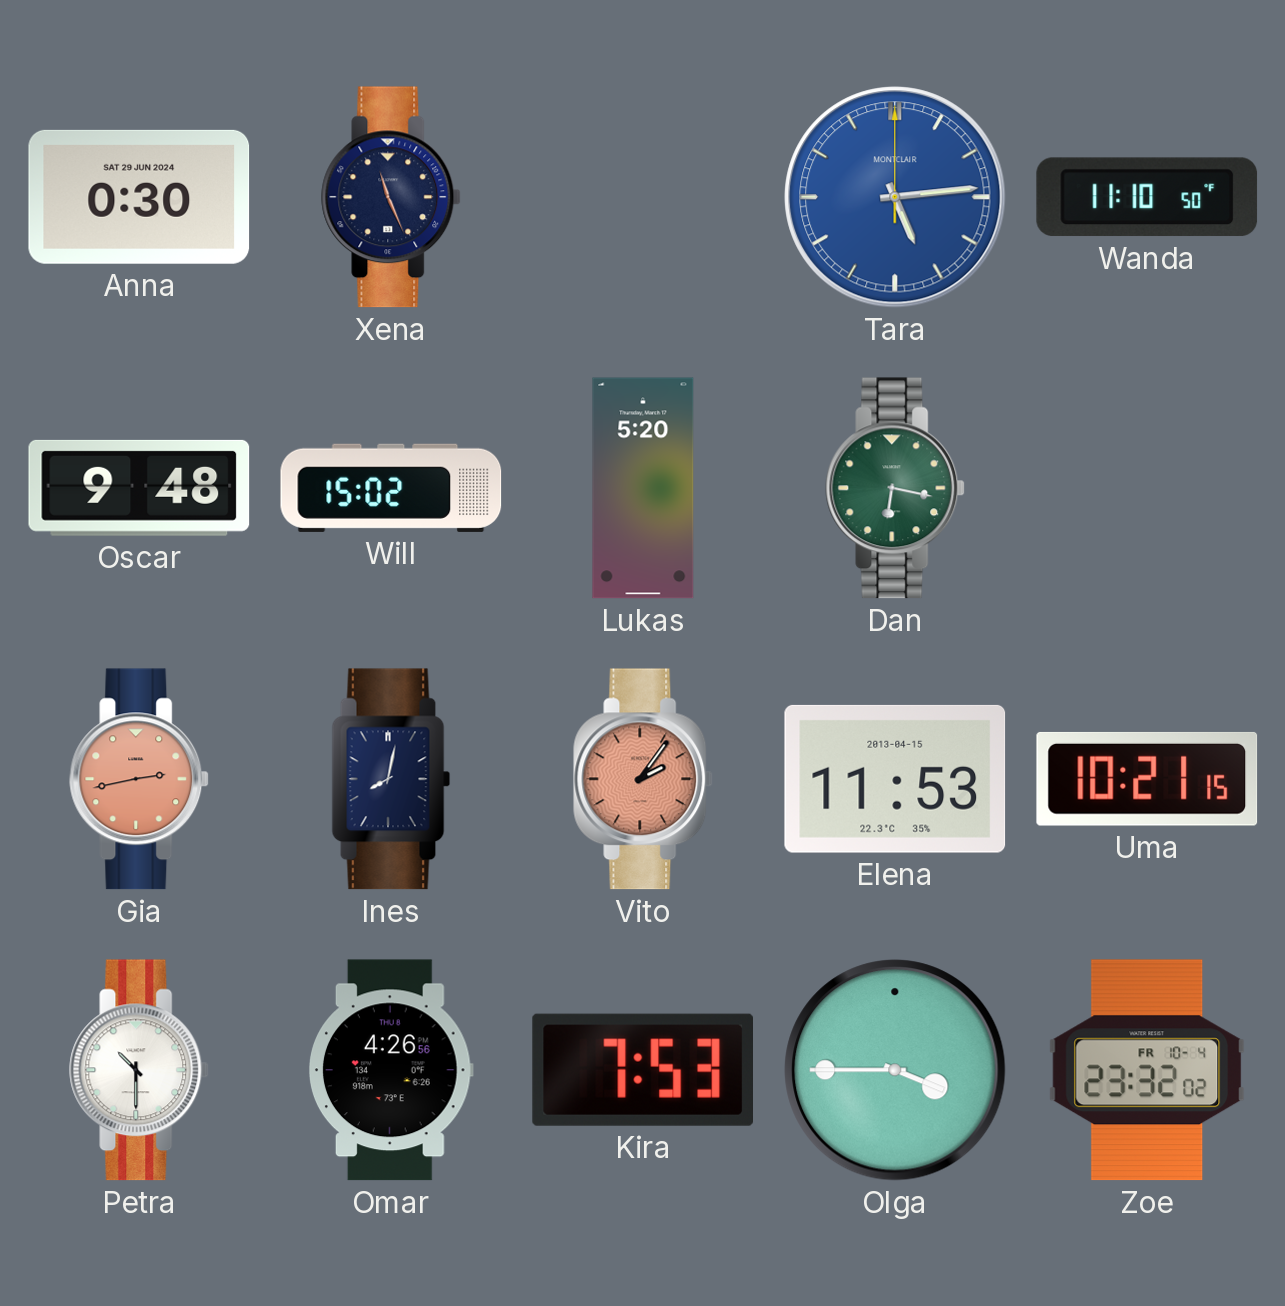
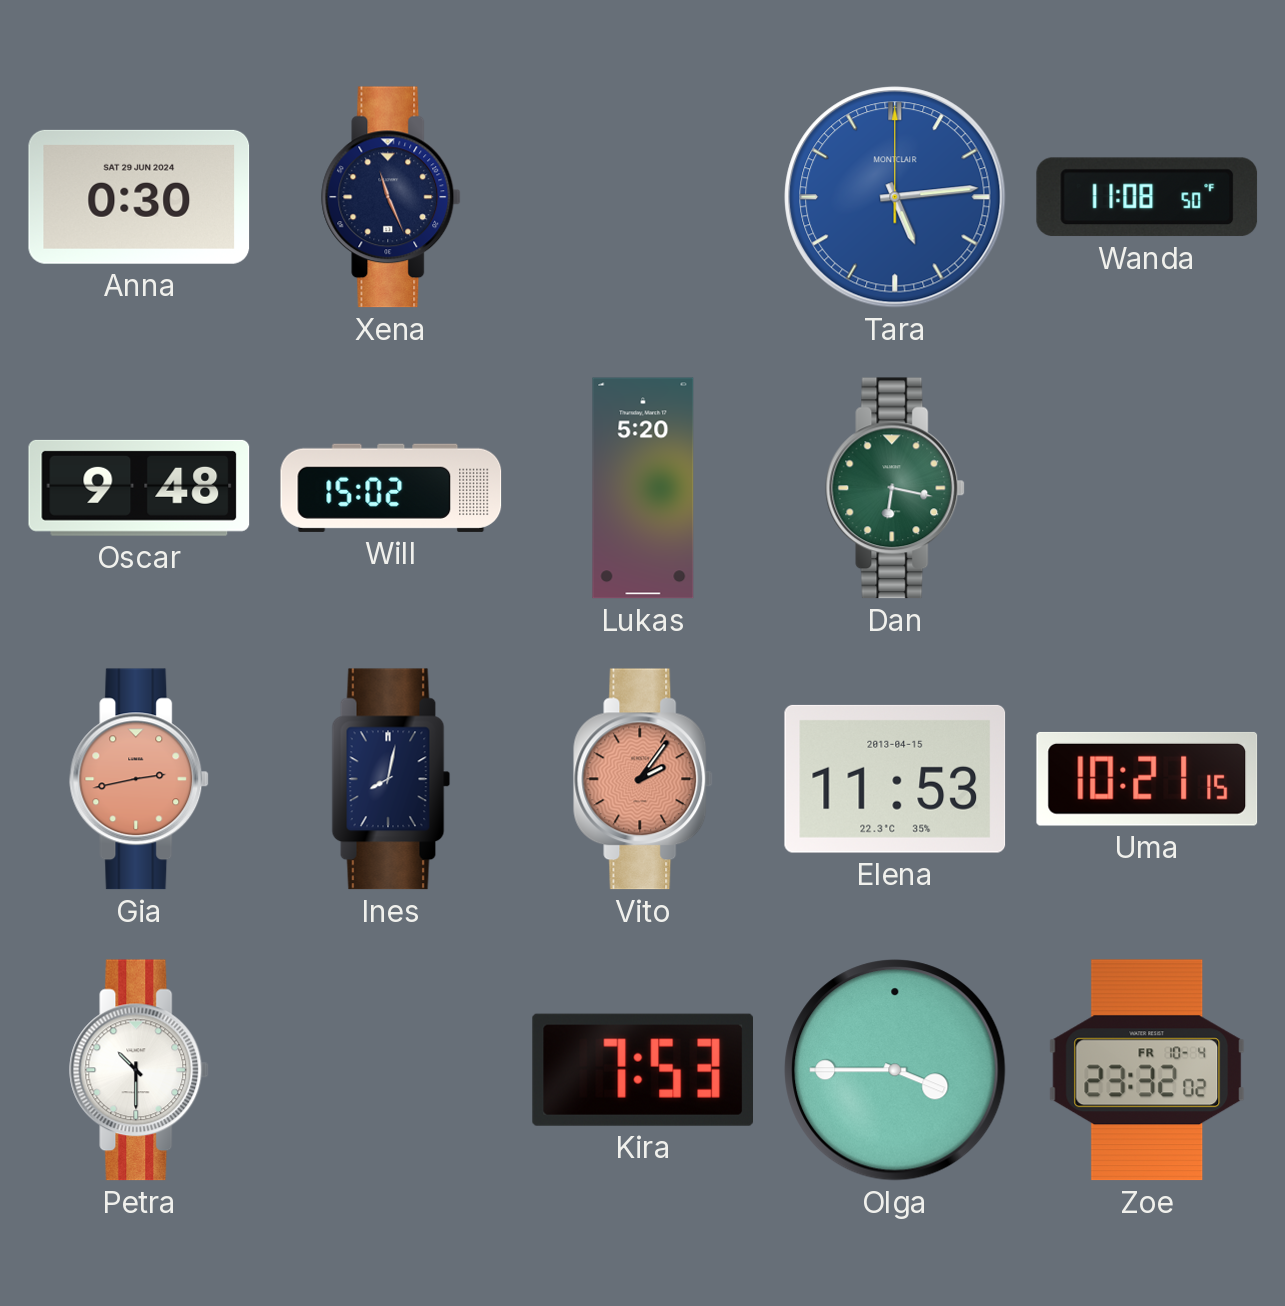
Wanda: 11:10 -> 11:08 (1147, 197)
Omar: 4:26 -> none (392, 1070)
